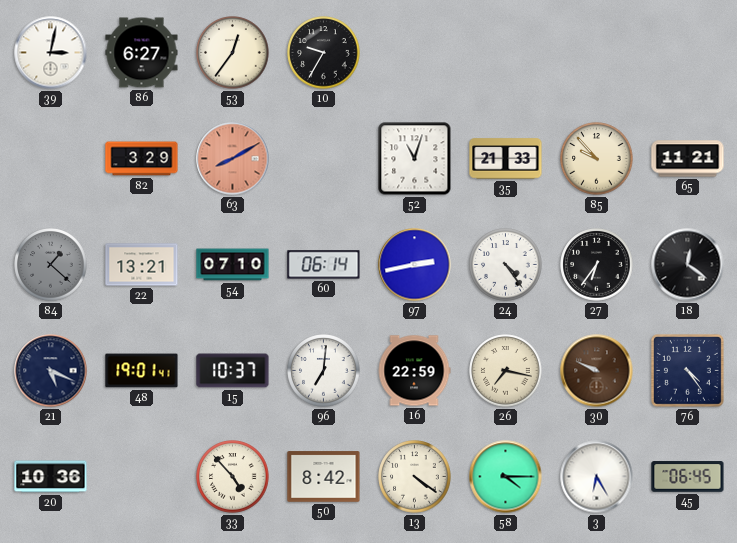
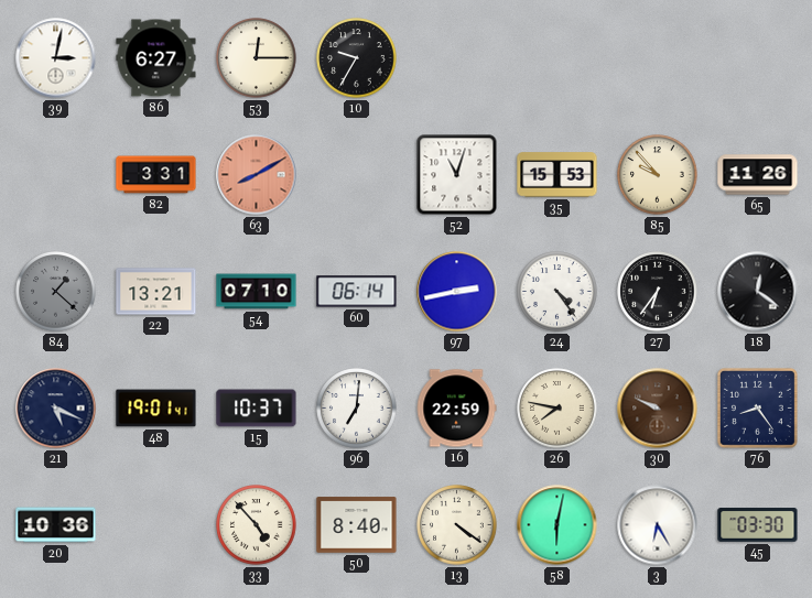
53: 12:36 -> 12:15 (257, 58)
82: 3:29 -> 3:31 (156, 175)
35: 21:33 -> 15:53 (557, 175)
65: 11:21 -> 11:26 (758, 175)
26: 7:17 -> 7:47 (557, 409)
76: 4:24 -> 8:24 (757, 407)
50: 8:42 -> 8:40 (357, 525)
58: 4:15 -> 6:02 (557, 525)
45: 06:45 -> 03:30 (758, 525)
